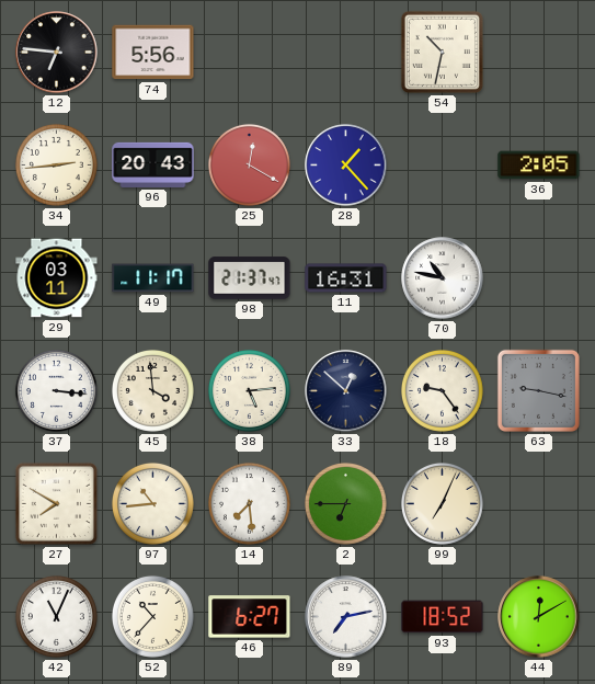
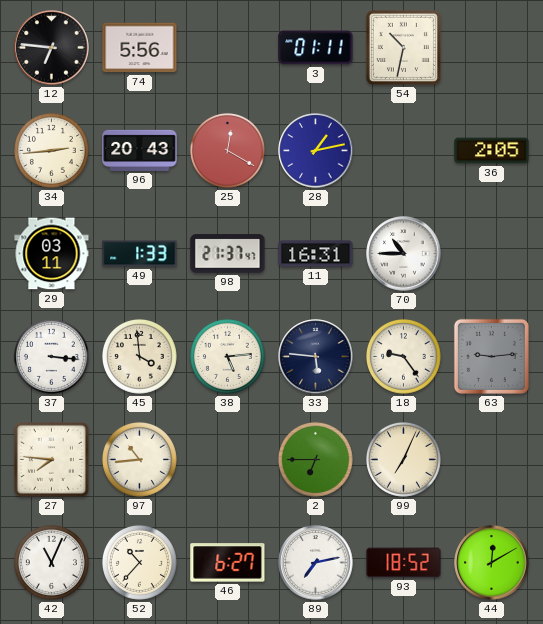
3: none -> 01:11 (316, 48)
28: 1:23 -> 1:13 (316, 151)
49: 11:17 -> 1:33 (140, 254)
70: 10:47 -> 10:45 (404, 254)
33: 12:52 -> 5:46 (316, 357)
63: 9:17 -> 9:14 (491, 356)
27: 7:50 -> 7:46 (51, 459)
14: 7:29 -> none (249, 503)
